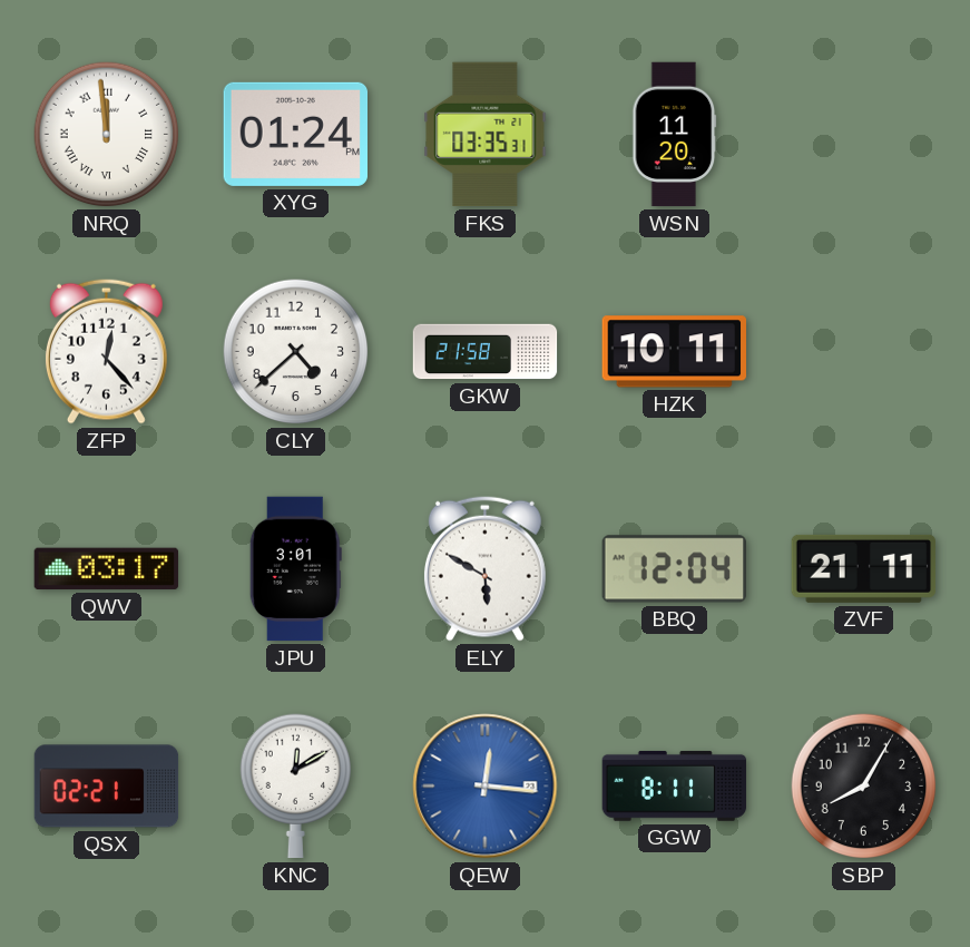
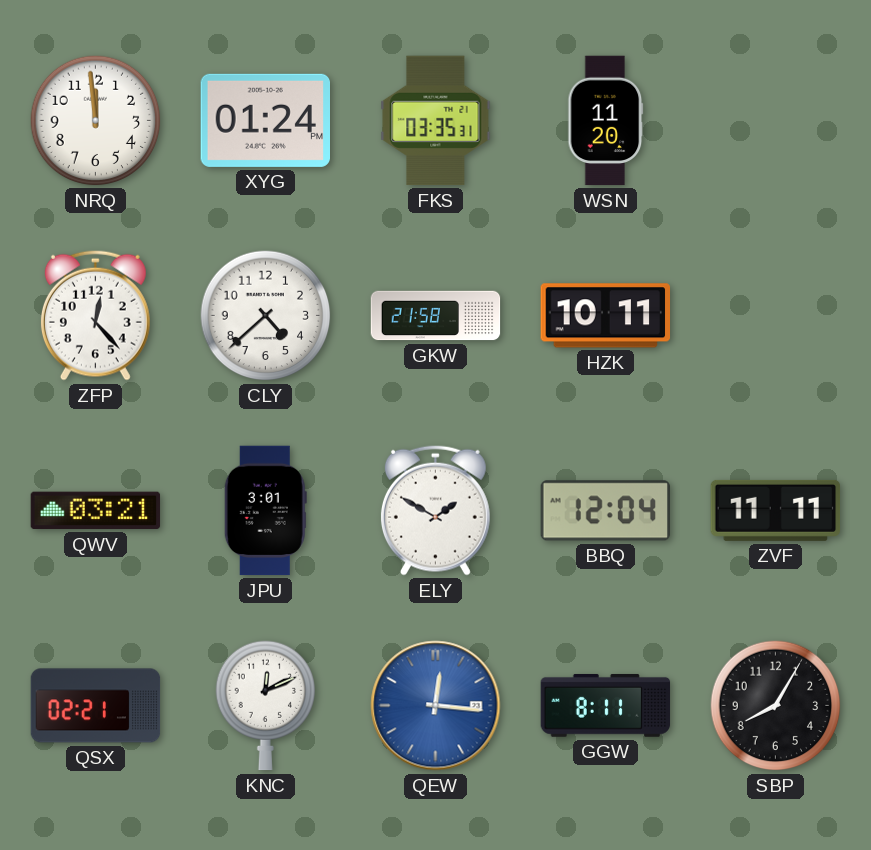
NRQ numerals: Roman -> Arabic (96, 121)
QWV: 03:17 -> 03:21 (96, 511)
ELY: 5:50 -> 1:50 (435, 510)
ZVF: 21:11 -> 11:11 (776, 510)
KNC: 12:10 -> 12:11 (265, 706)
